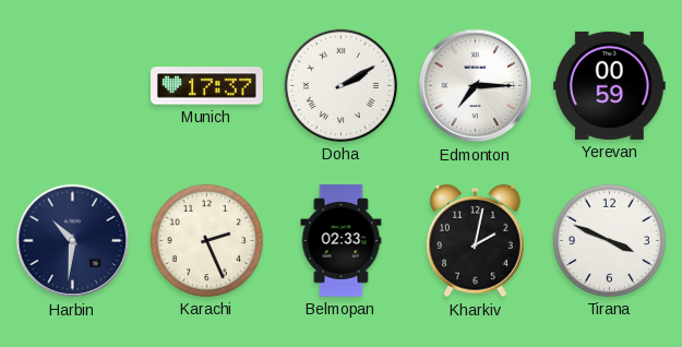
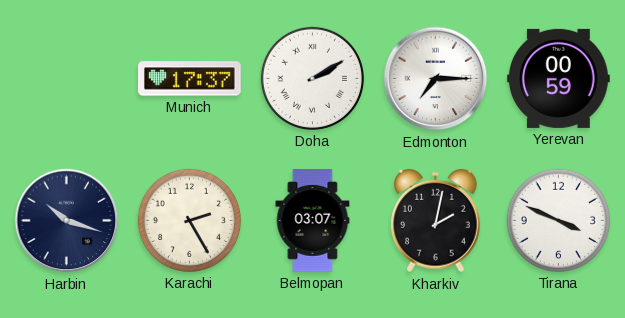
Harbin: 10:31 -> 10:18 (67, 221)
Karachi: 2:26 -> 2:25 (189, 220)
Belmopan: 02:33 -> 03:07 (313, 221)
